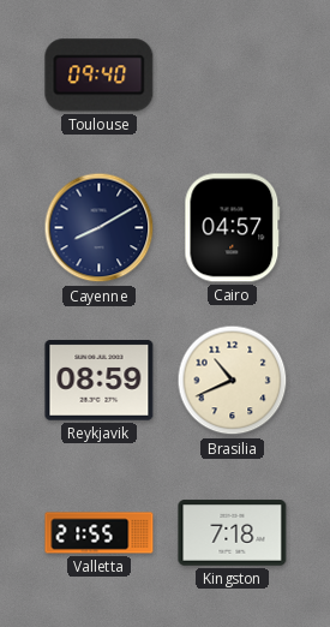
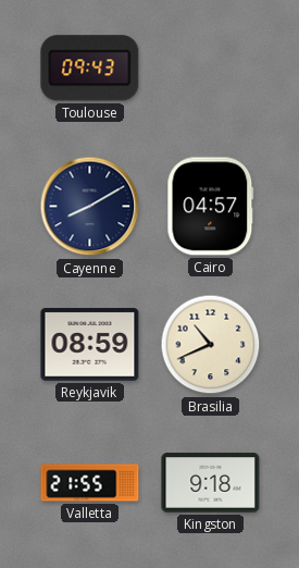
Toulouse: 09:40 -> 09:43 (90, 69)
Kingston: 7:18 -> 9:18 (211, 483)
